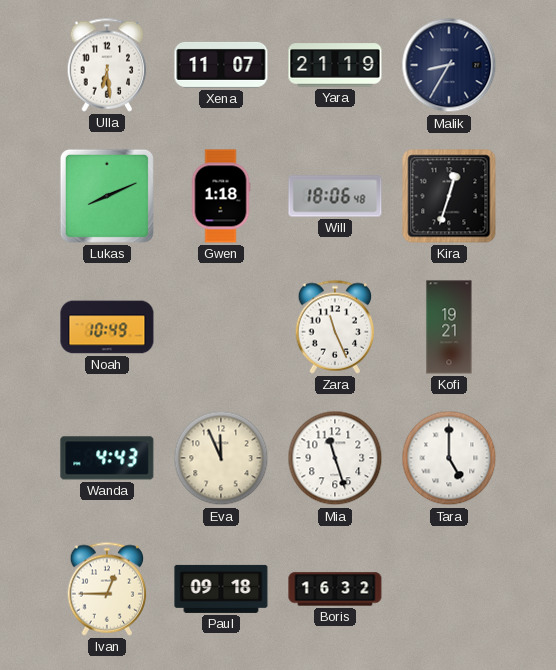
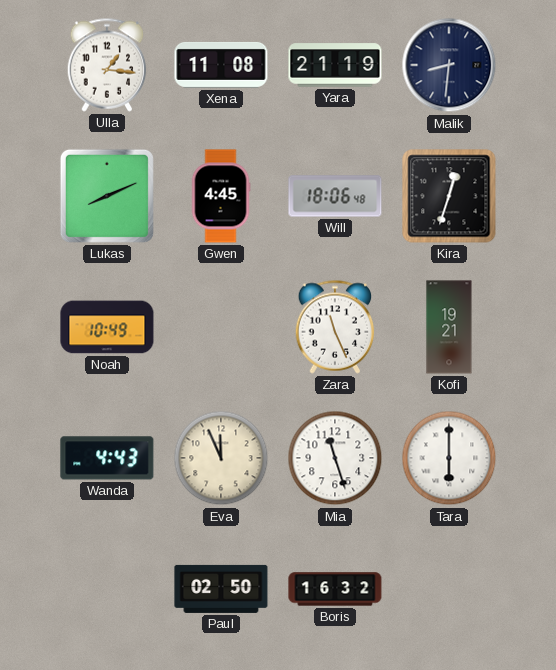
Ulla: 6:29 -> 1:16 (107, 65)
Xena: 11:07 -> 11:08 (221, 65)
Malik: 8:35 -> 8:31 (449, 65)
Gwen: 1:18 -> 4:45 (221, 196)
Tara: 5:00 -> 6:00 (449, 458)
Ivan: 12:45 -> none (107, 589)
Paul: 09:18 -> 02:50 (221, 589)
